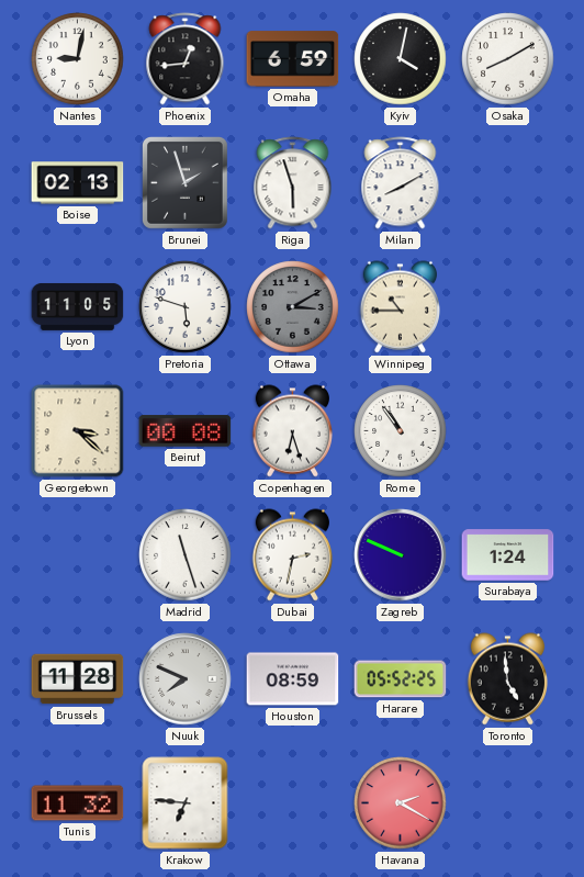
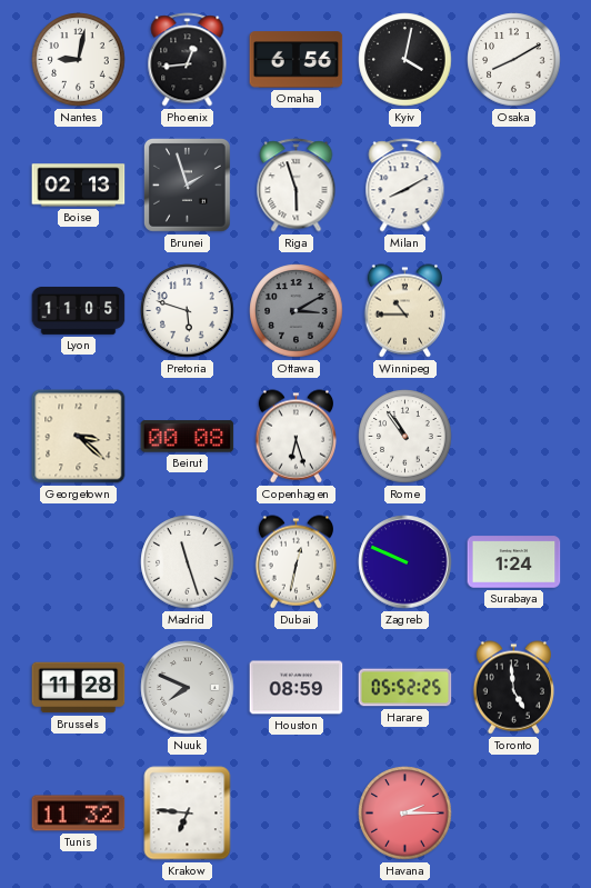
Omaha: 6:59 -> 6:56 (297, 60)
Dubai: 2:32 -> 12:32 (295, 562)
Havana: 2:20 -> 2:15 (405, 814)
